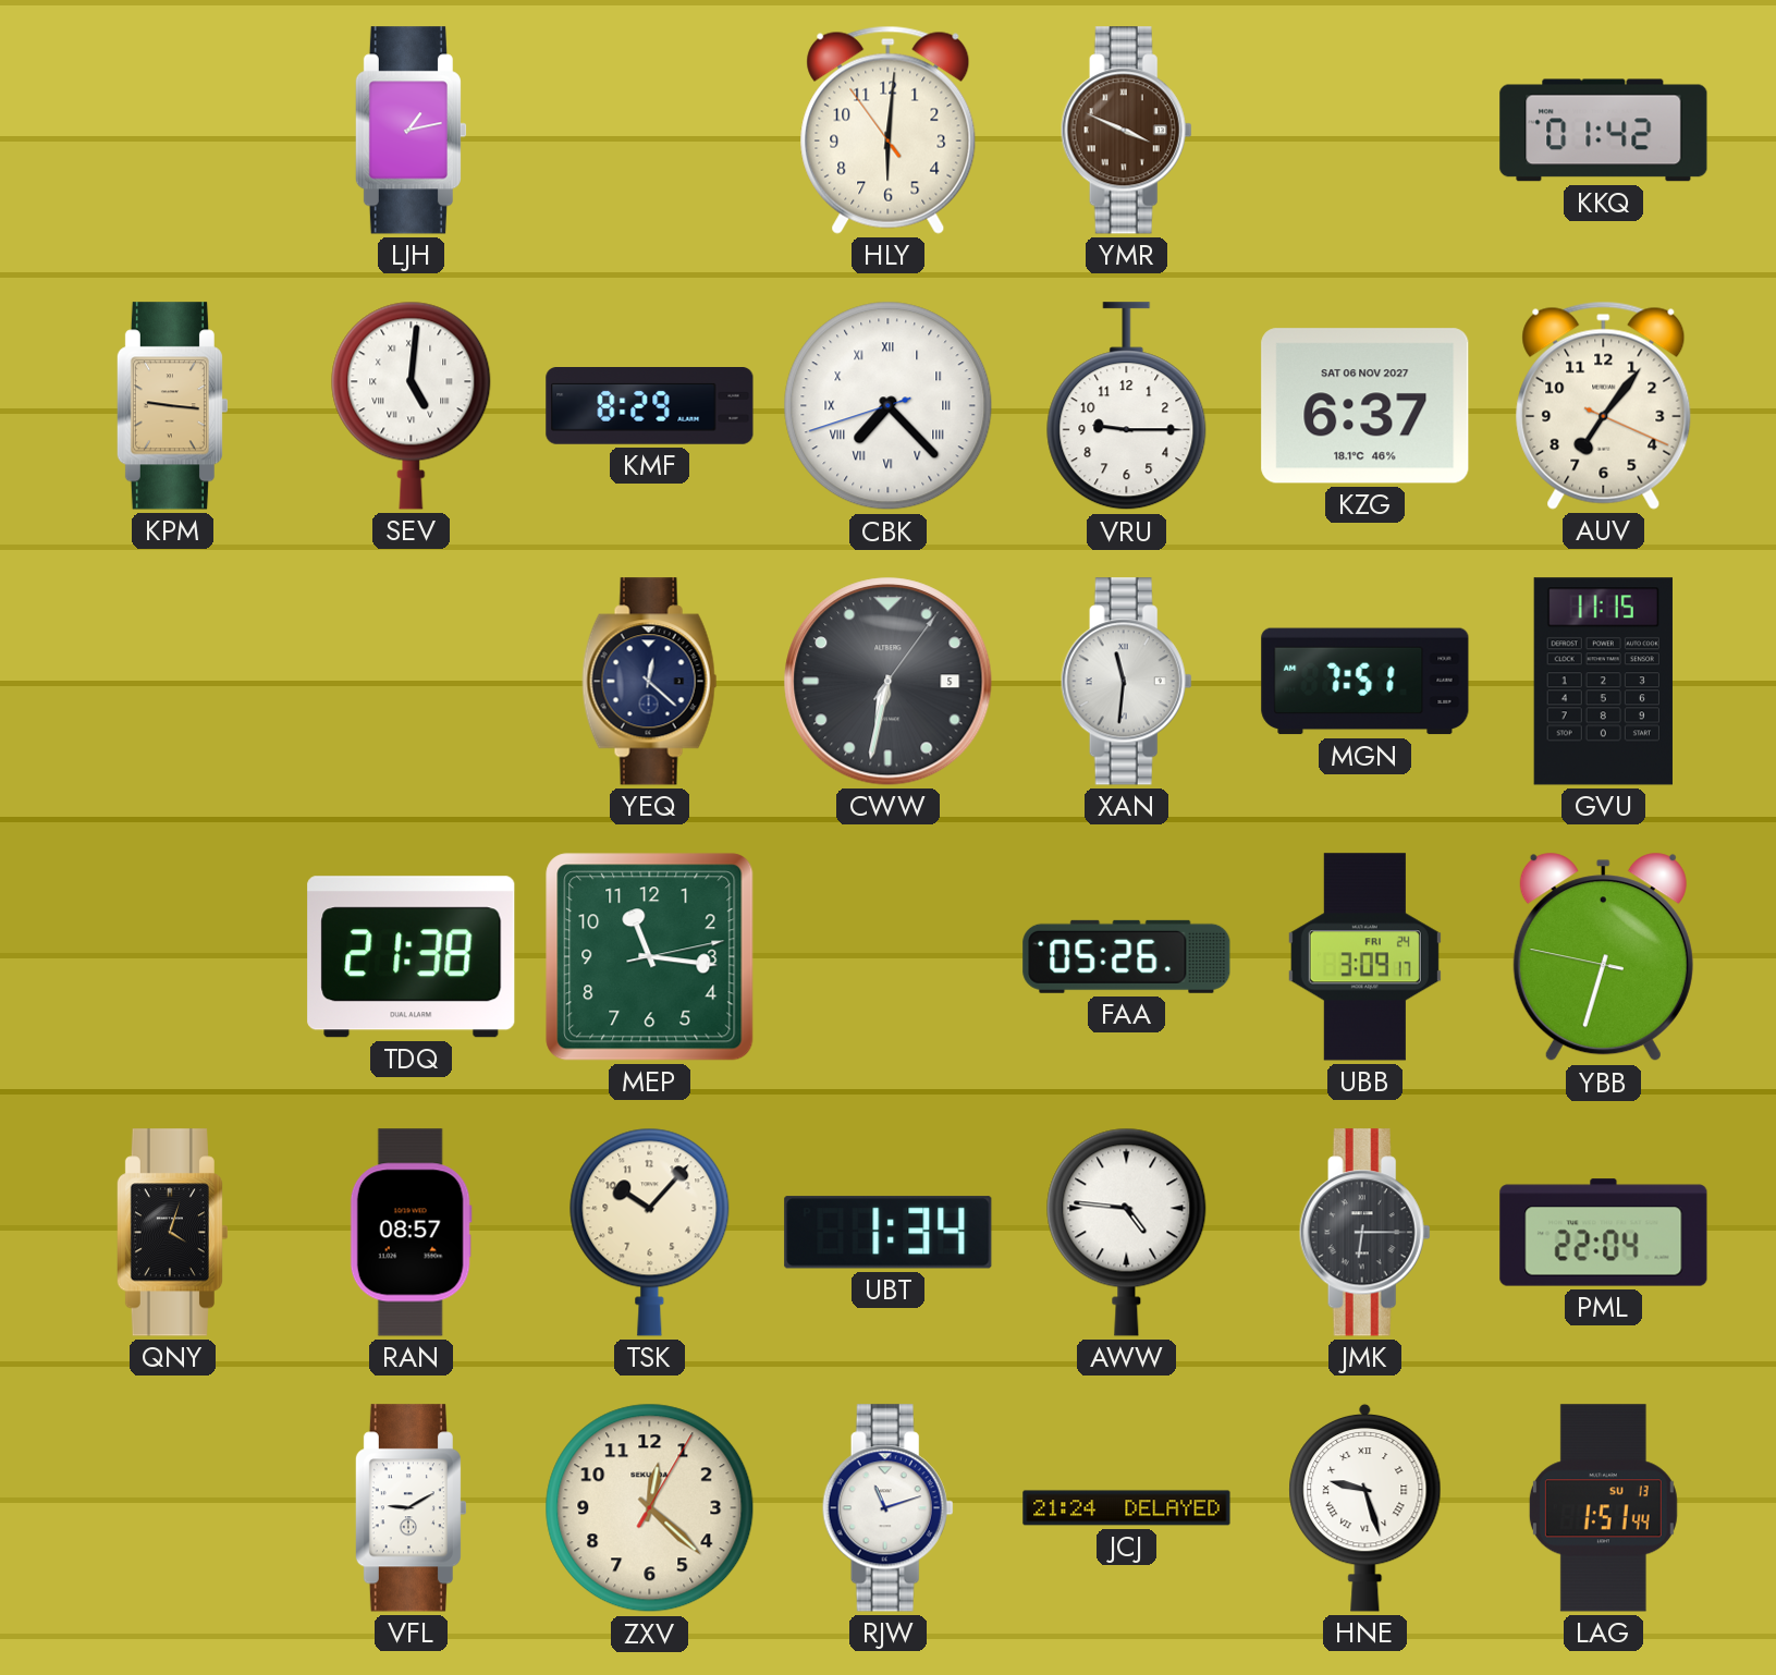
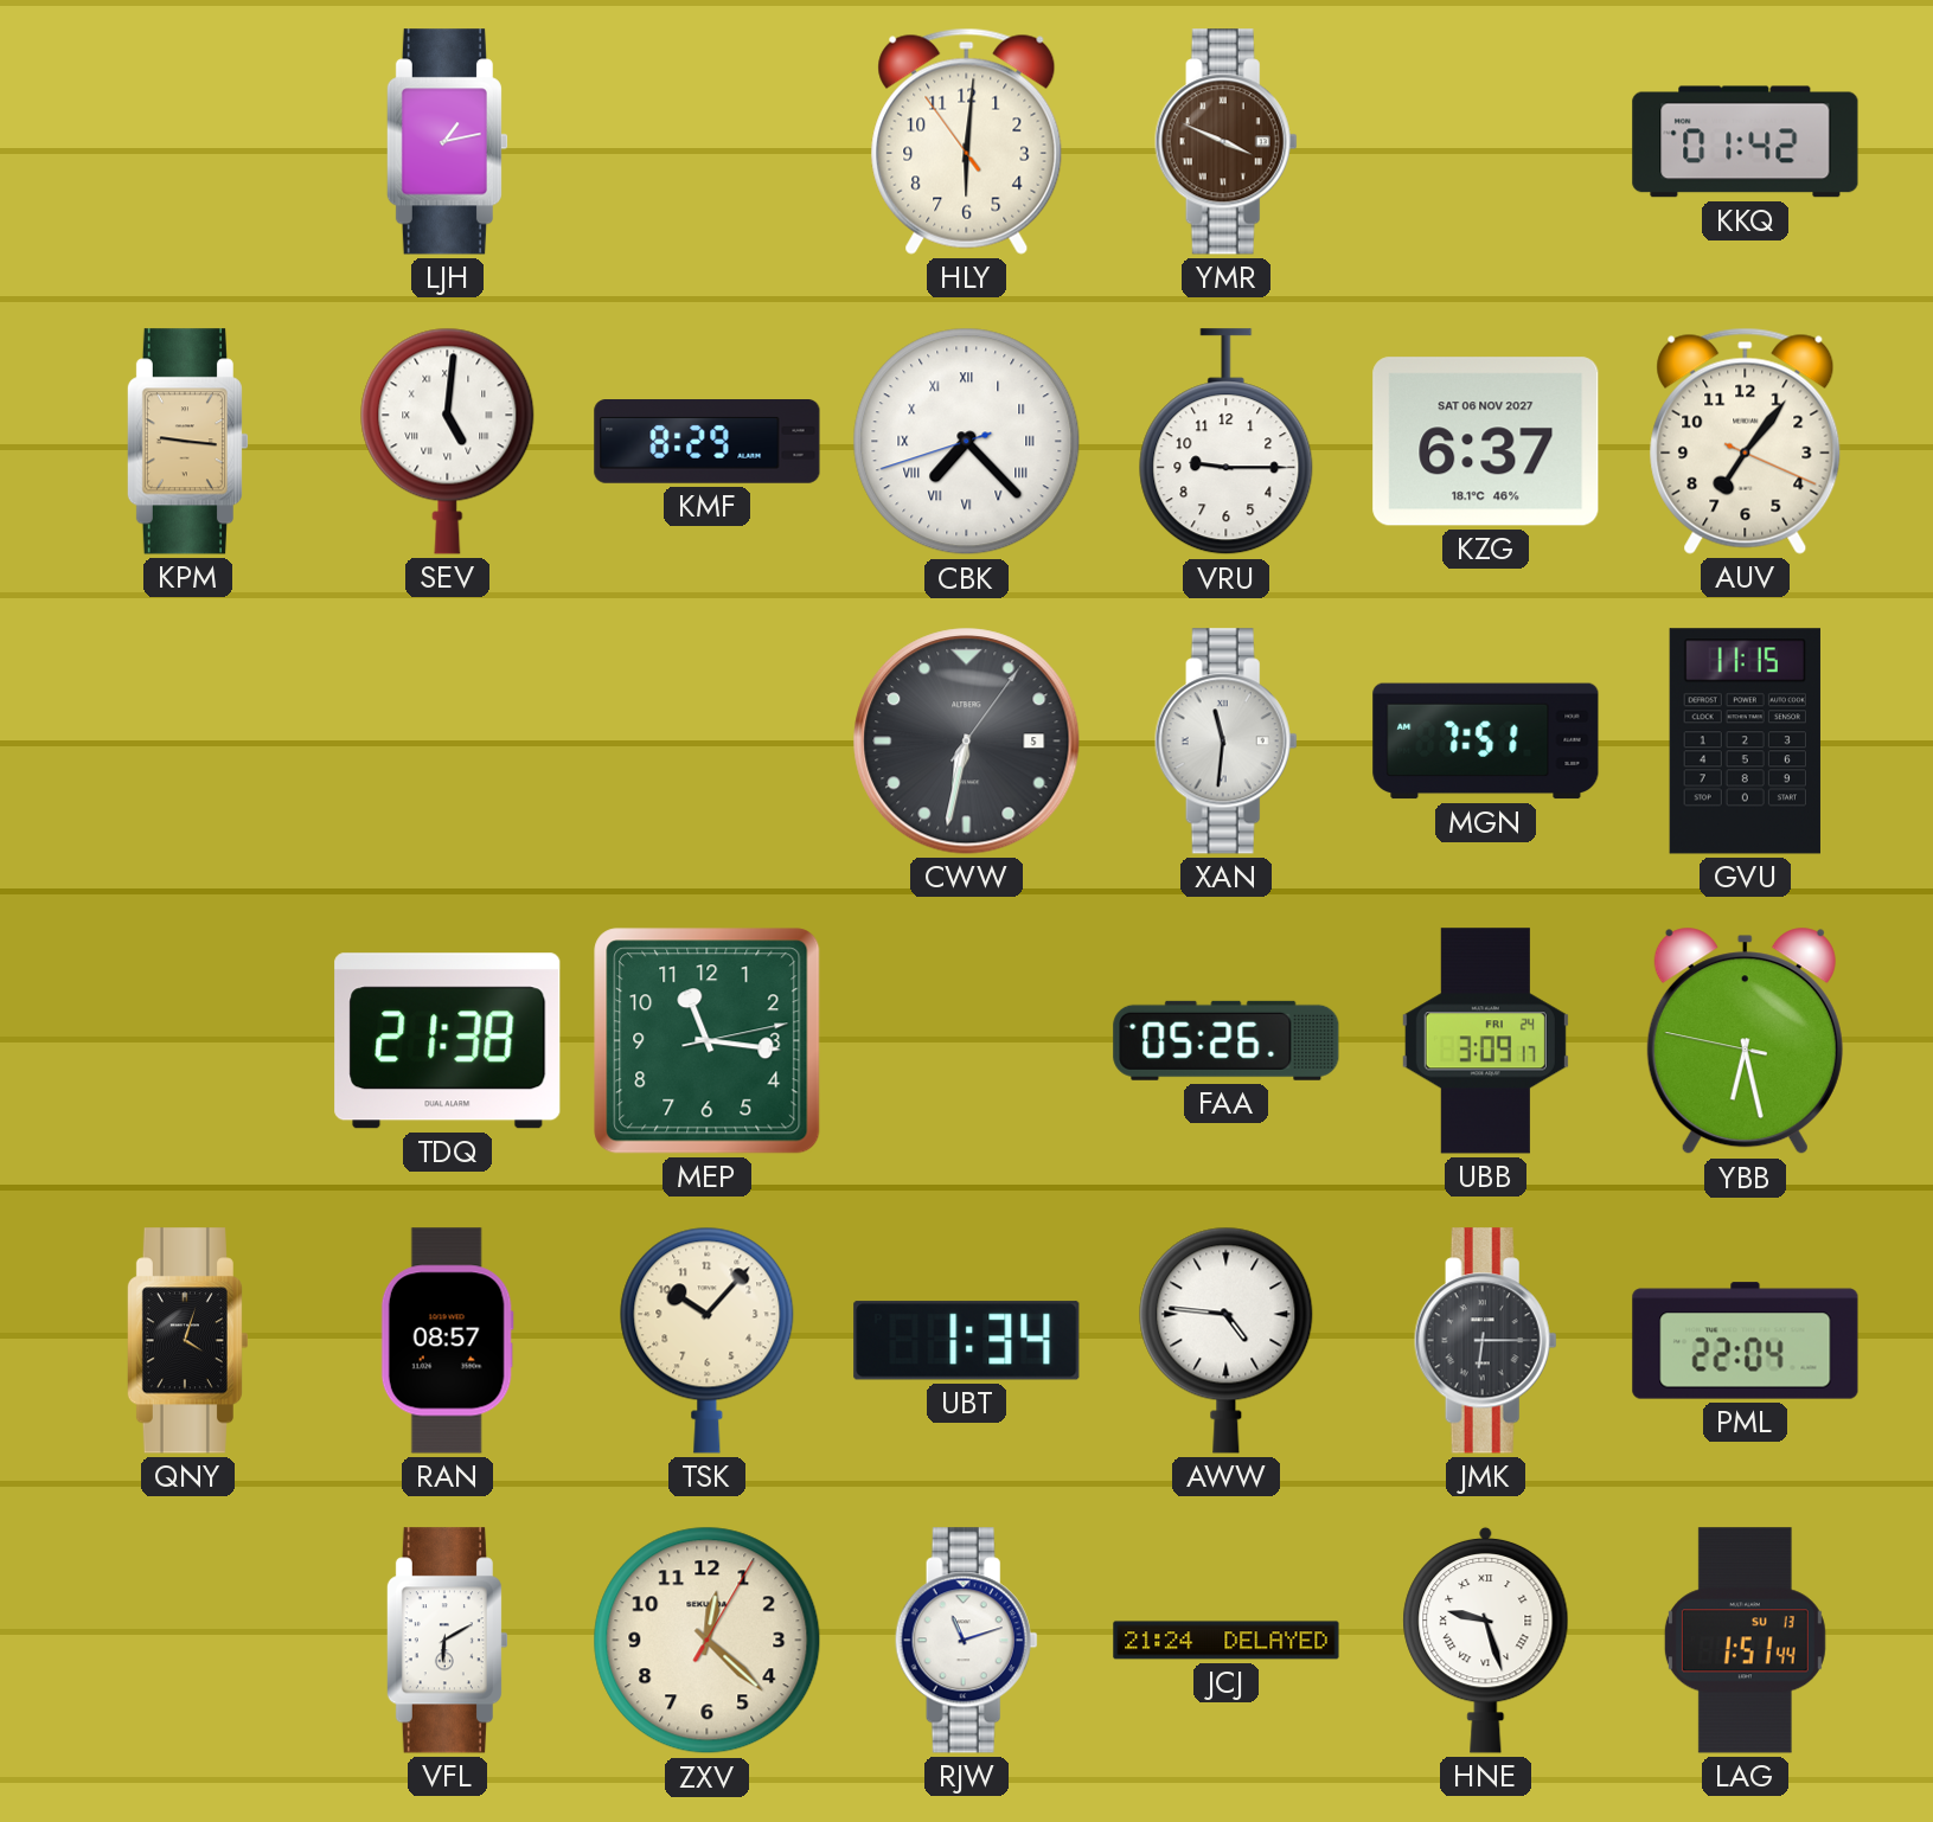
YEQ: 12:22 -> none (650, 682)
YBB: 6:32 -> 6:27 (1745, 1041)
VFL: 9:10 -> 6:10 (447, 1641)
